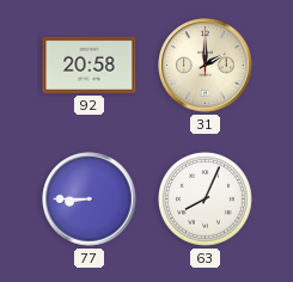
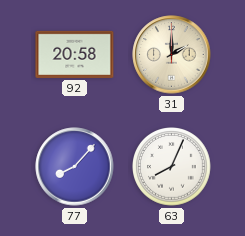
77: 8:45 -> 8:07 (75, 167)
